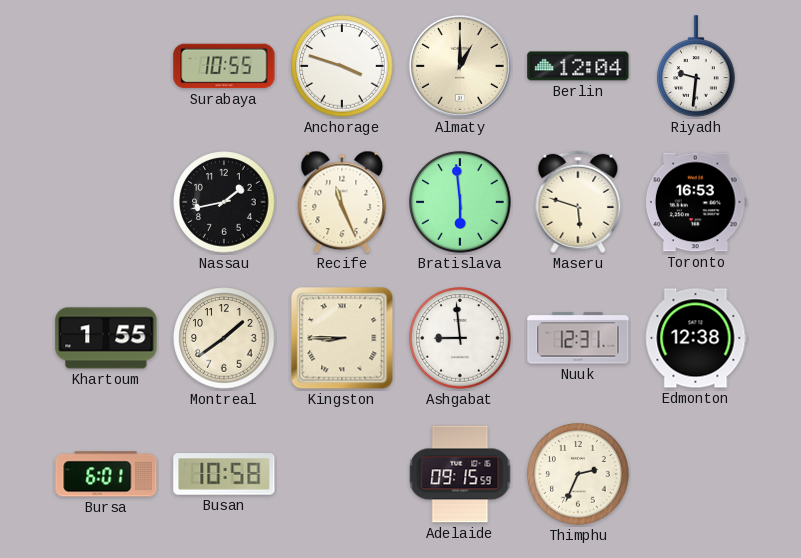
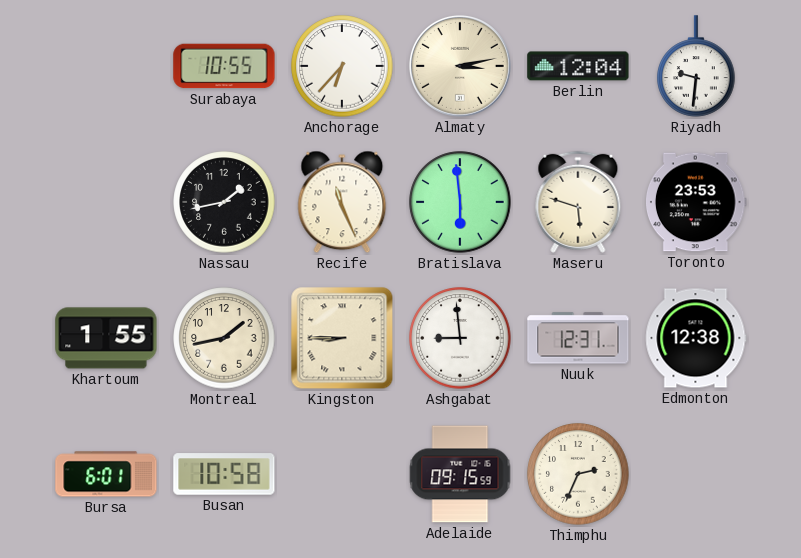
Anchorage: 3:48 -> 6:37 (342, 66)
Almaty: 1:00 -> 3:13 (460, 66)
Toronto: 16:53 -> 23:53 (696, 202)
Montreal: 1:39 -> 1:43 (224, 338)
